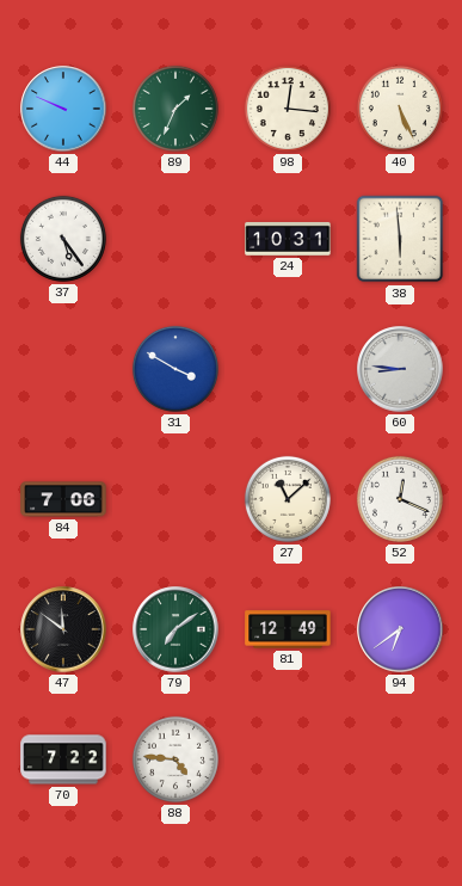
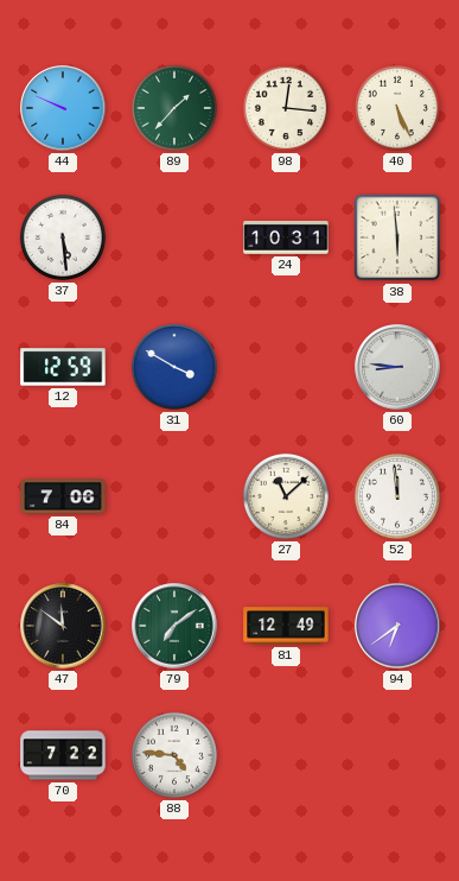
89: 1:34 -> 1:37 (174, 108)
37: 5:24 -> 5:29 (63, 237)
12: none -> 12:59 (63, 367)
52: 12:19 -> 11:59 (397, 496)
